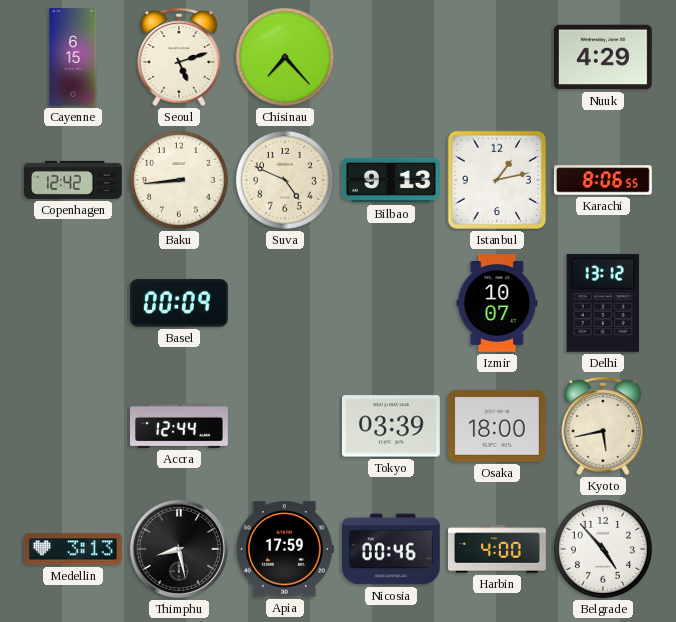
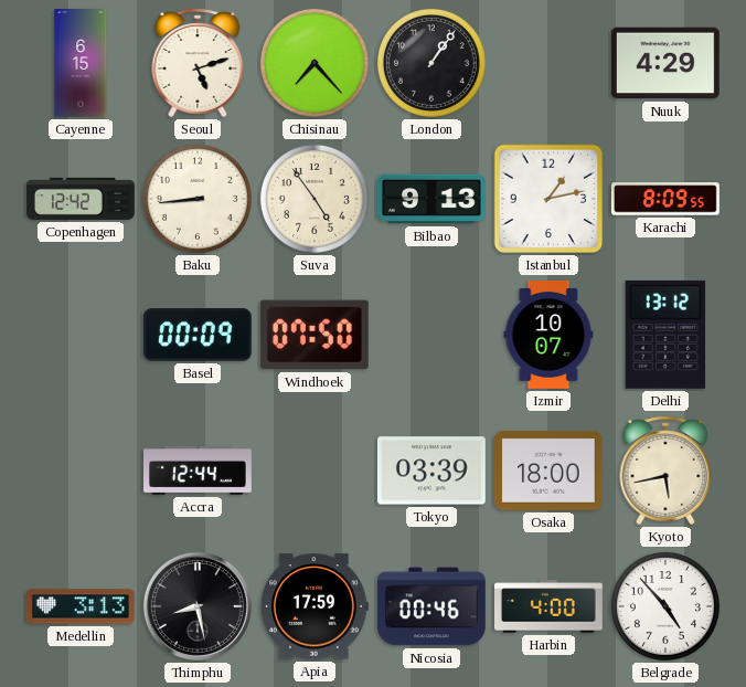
London: none -> 1:06 (431, 63)
Suva: 4:49 -> 4:54 (315, 199)
Karachi: 8:06 -> 8:09 (665, 199)
Windhoek: none -> 07:50 (315, 335)
